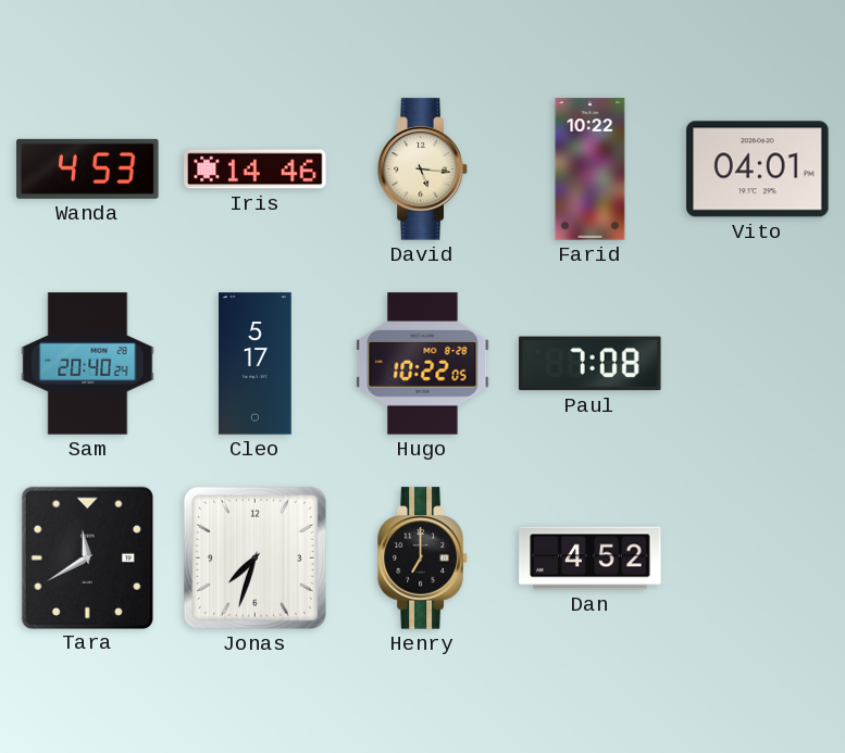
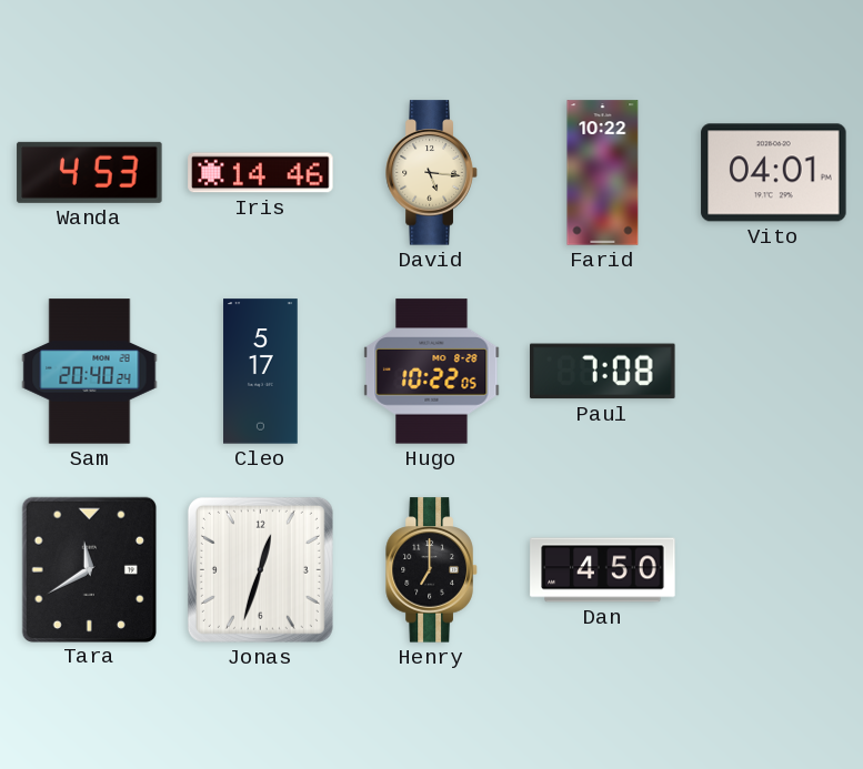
Jonas: 7:33 -> 12:33 (260, 569)
Dan: 4:52 -> 4:50 (603, 570)
